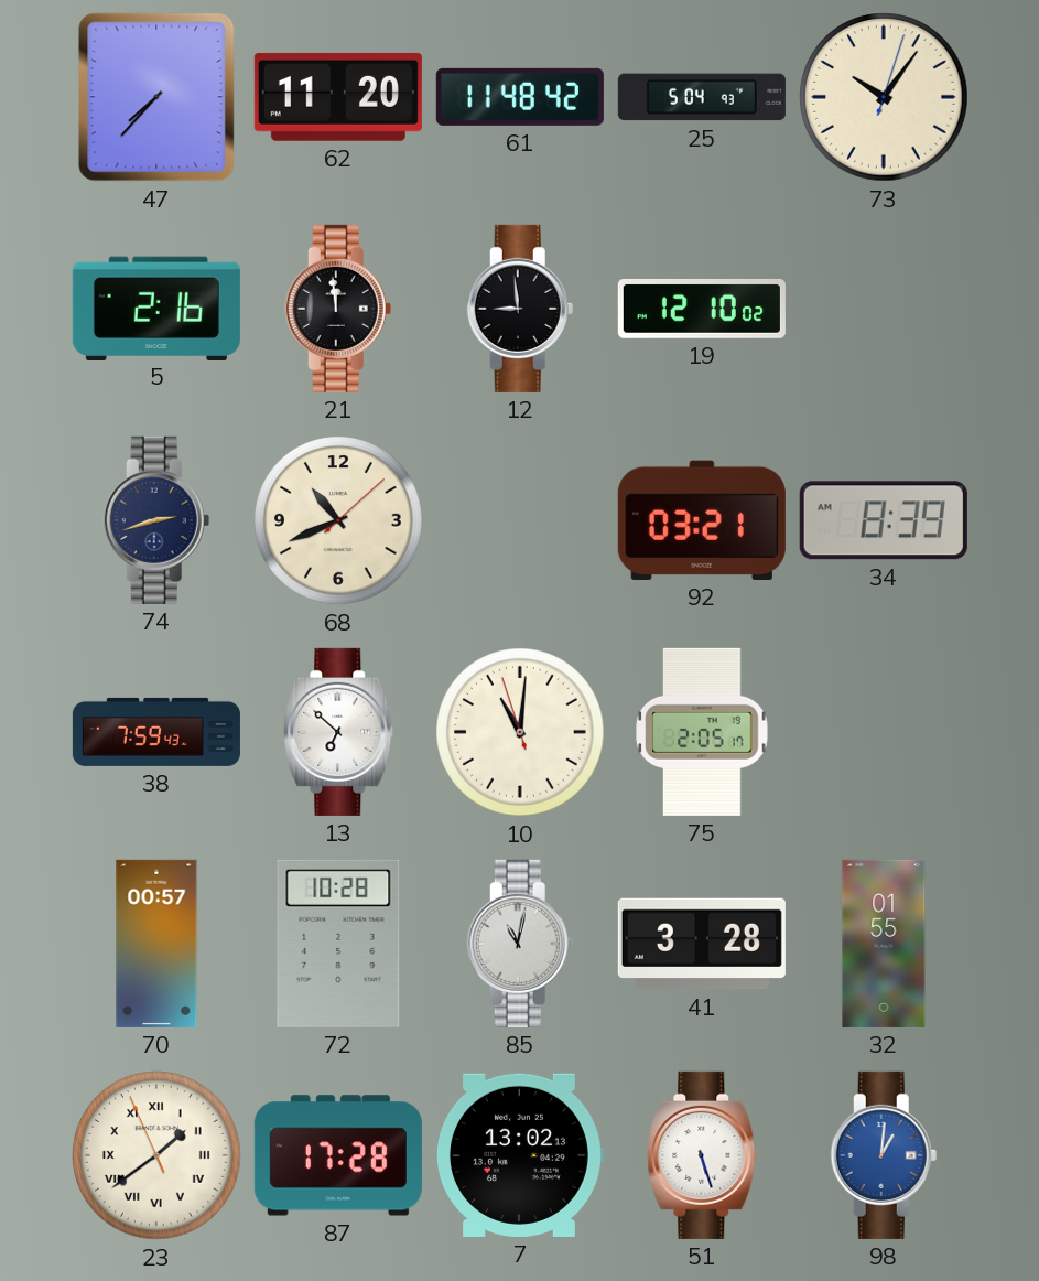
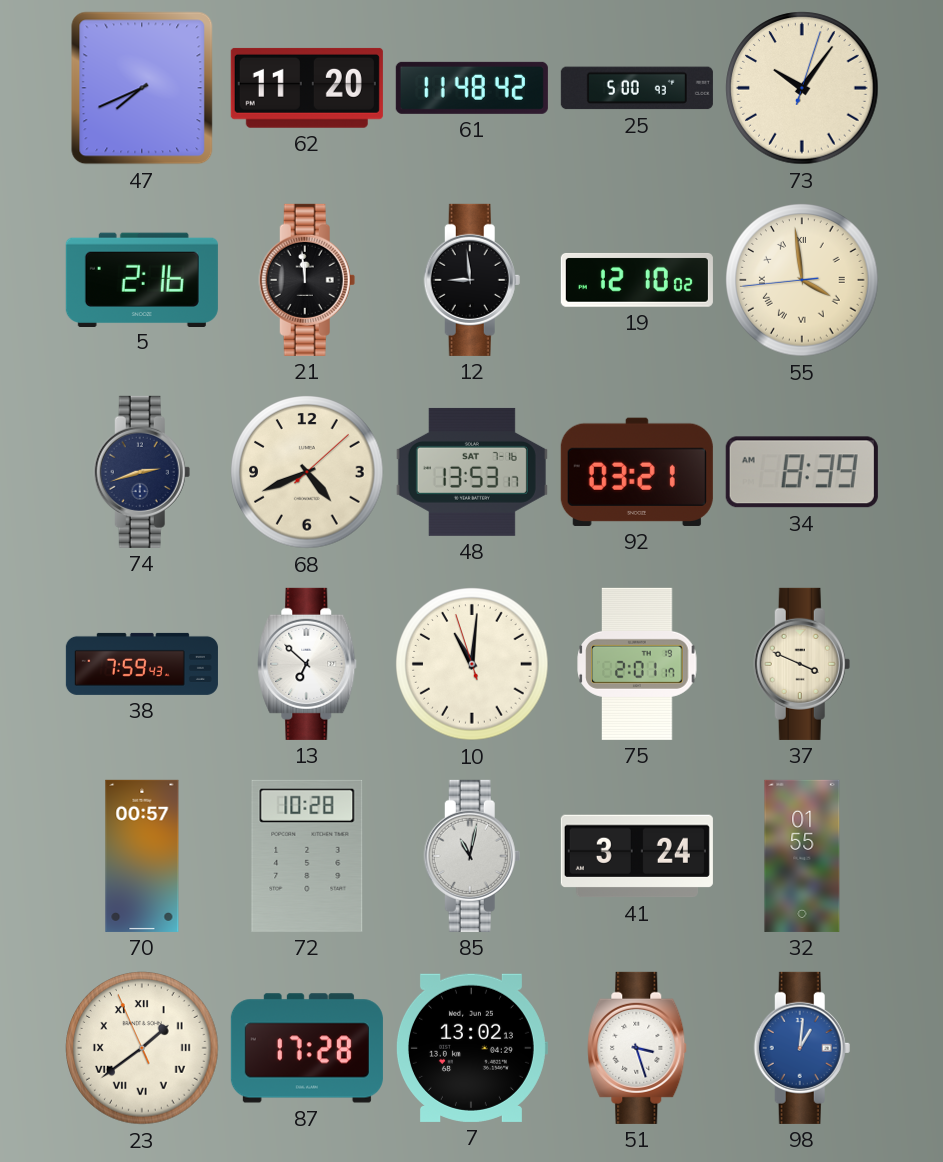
47: 7:37 -> 7:41 (142, 88)
25: 5:04 -> 5:00 (637, 88)
55: none -> 3:58 (802, 280)
68: 10:41 -> 4:41 (307, 472)
48: none -> 13:53 (472, 472)
75: 2:05 -> 2:01 (637, 664)
37: none -> 3:49 (802, 664)
41: 3:28 -> 3:24 (637, 856)
51: 5:27 -> 3:27 (637, 1048)
